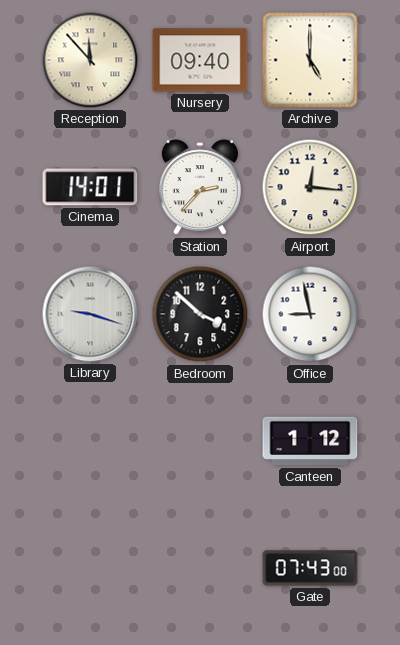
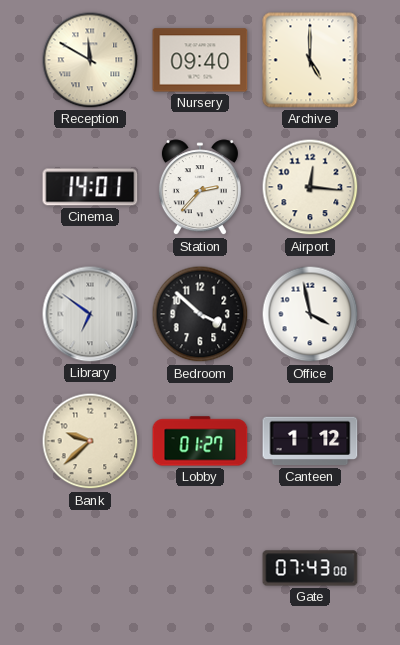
Reception: 11:53 -> 11:50 (90, 60)
Library: 9:18 -> 6:51 (90, 314)
Office: 8:58 -> 3:58 (310, 314)
Bank: none -> 9:38 (90, 441)
Lobby: none -> 01:27 (200, 441)
